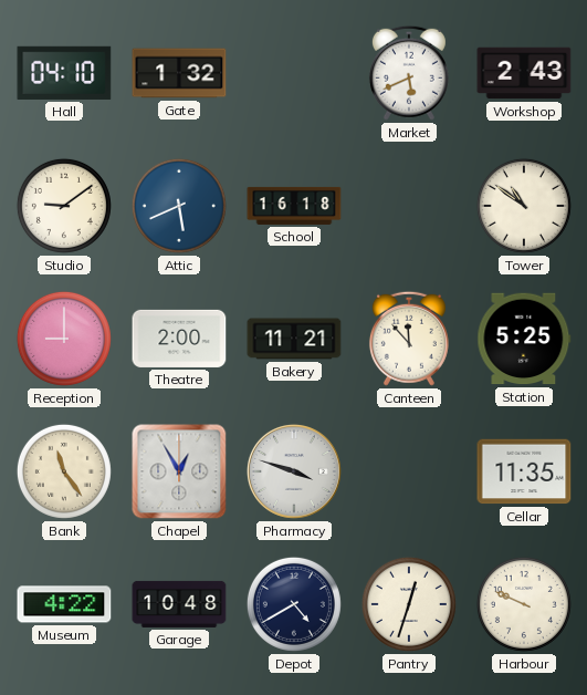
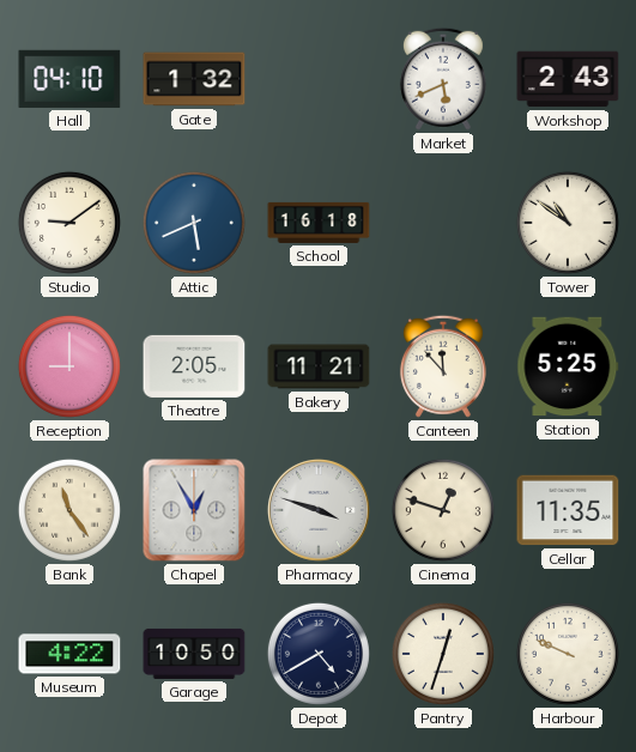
Theatre: 2:00 -> 2:05 (194, 366)
Cinema: none -> 12:48 (443, 510)
Garage: 10:48 -> 10:50 (194, 654)
